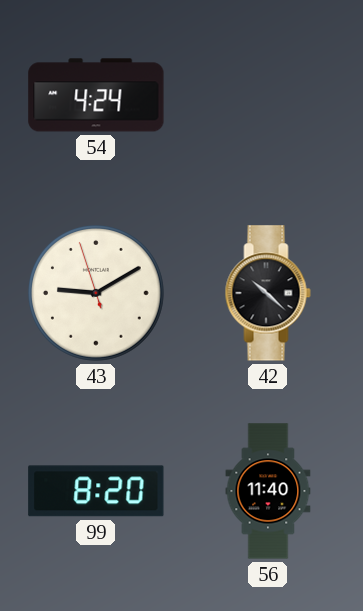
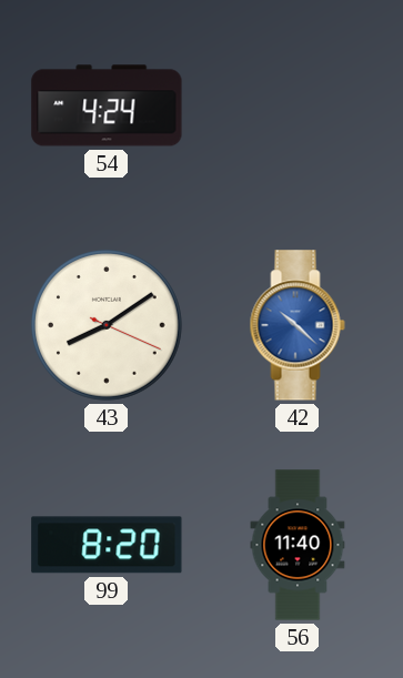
43: 9:09 -> 8:09 (107, 325)
42 dial: black -> blue (298, 325)
